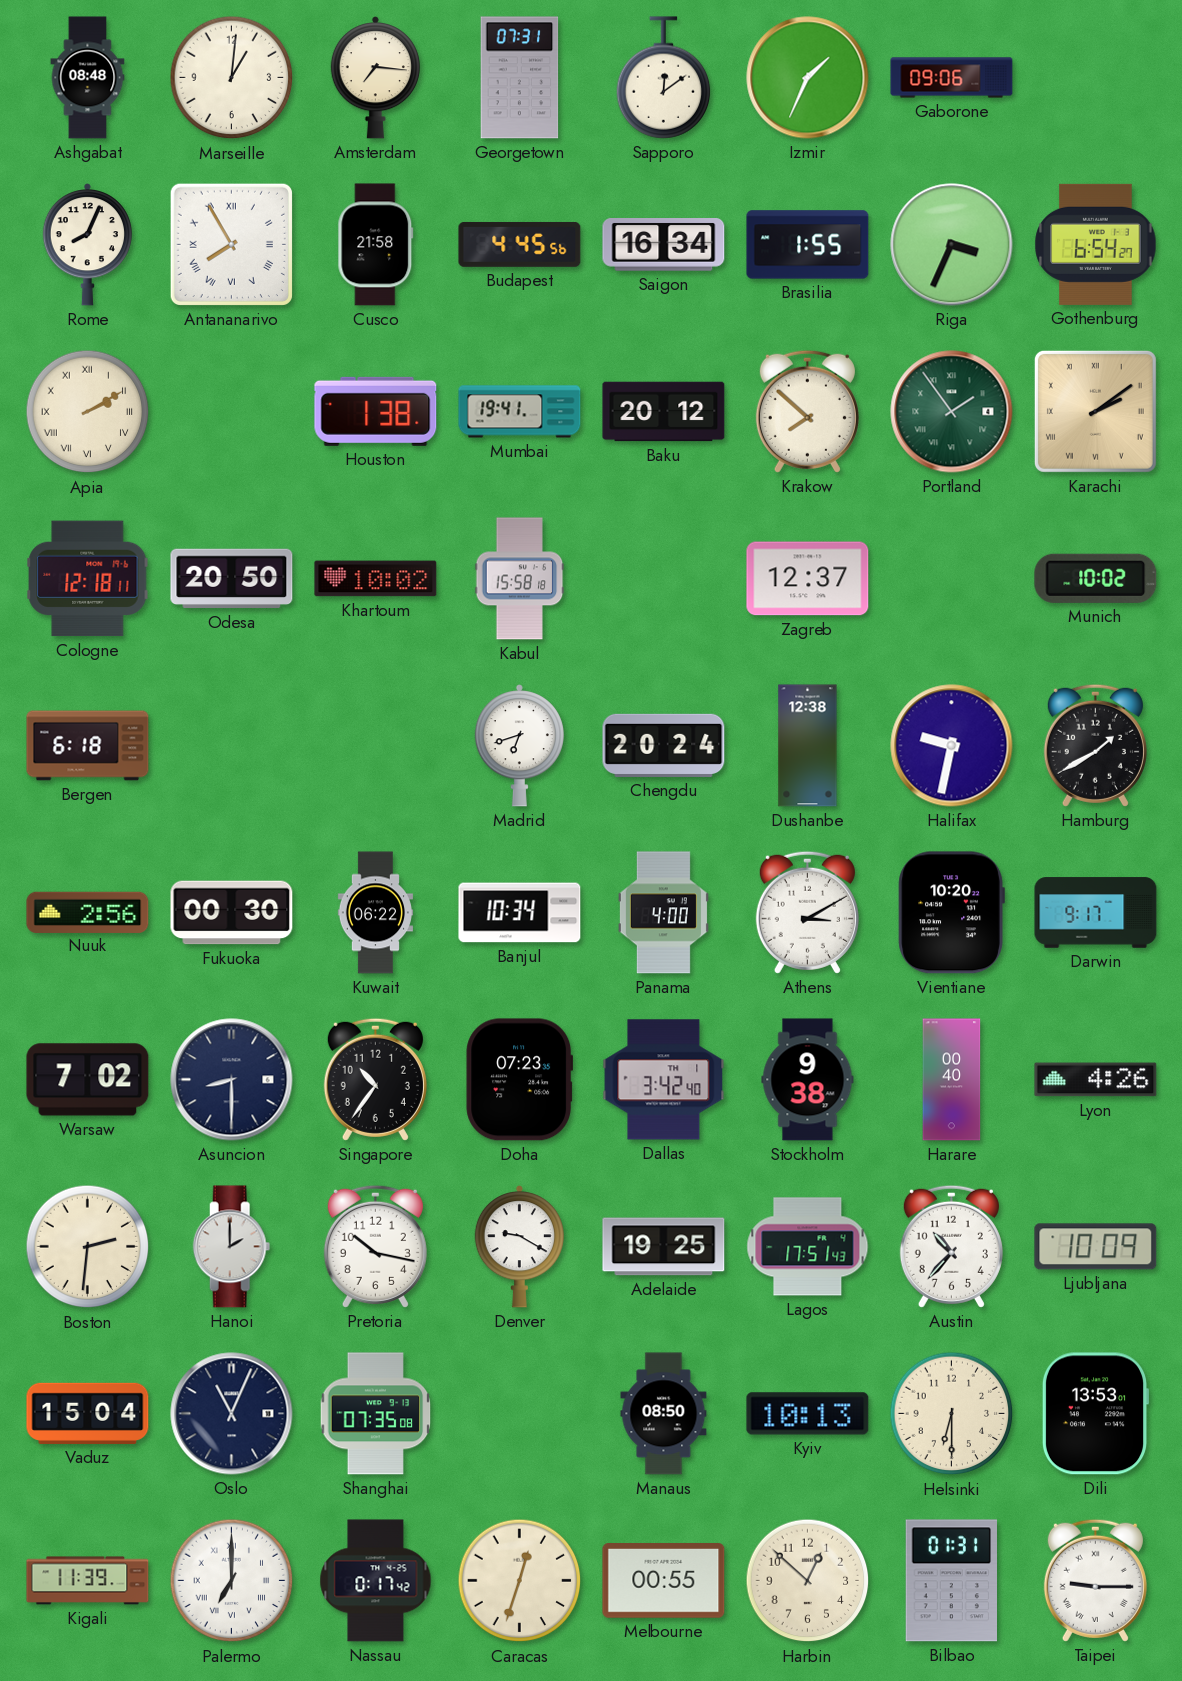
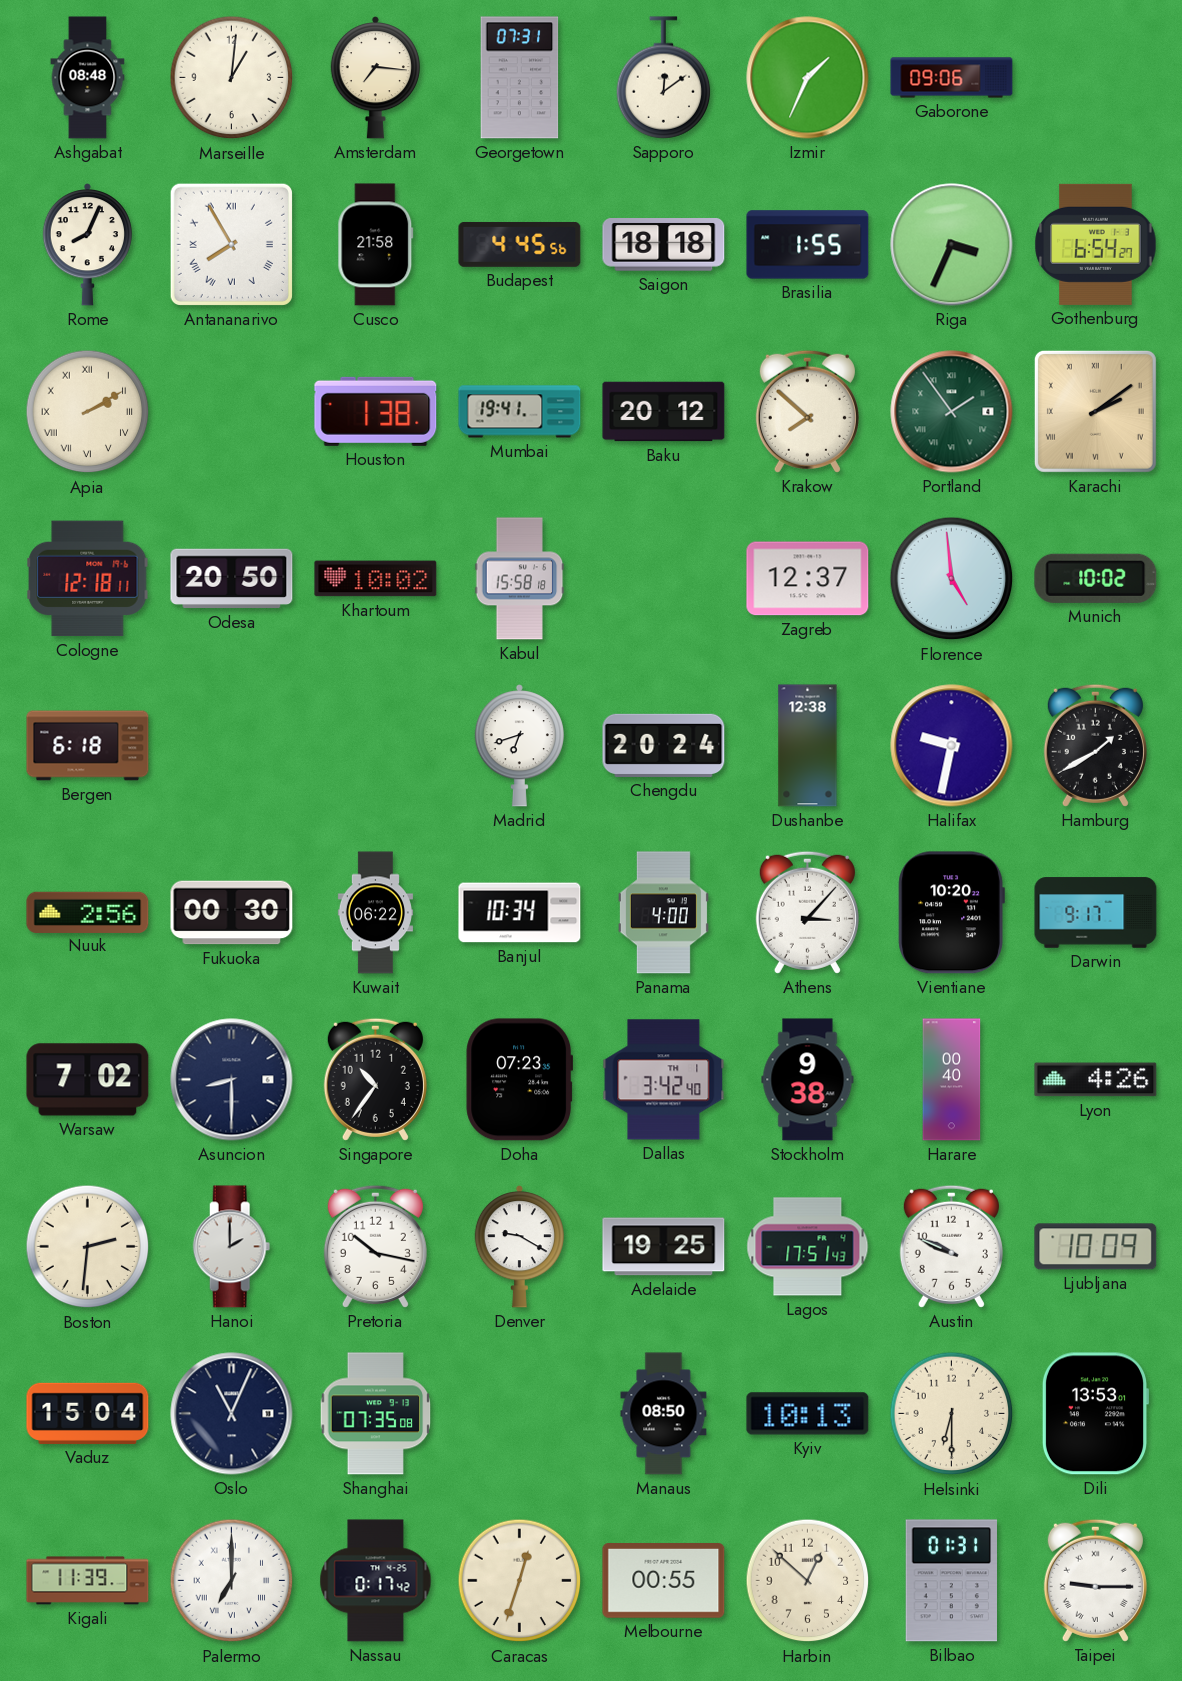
Saigon: 16:34 -> 18:18 (664, 245)
Florence: none -> 4:59 (952, 579)
Athens: 3:10 -> 3:07 (807, 912)
Austin: 10:37 -> 9:49 (951, 1246)
